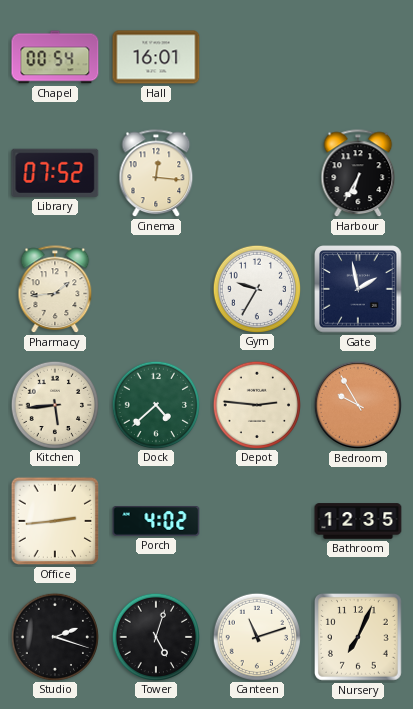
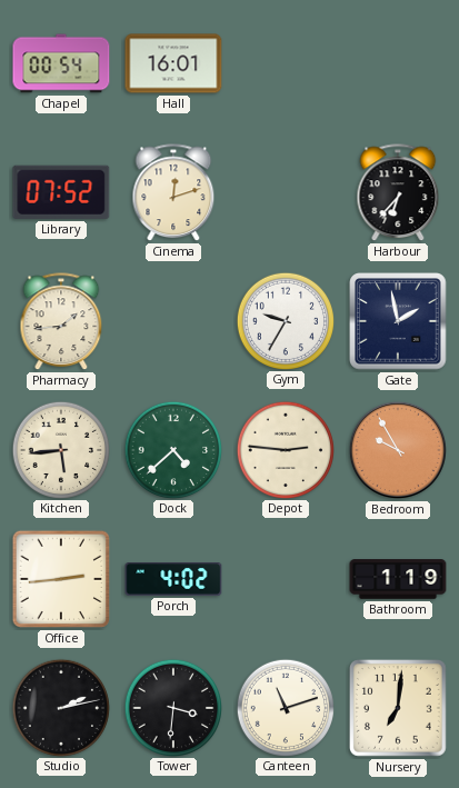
Cinema: 12:16 -> 12:12 (173, 193)
Harbour: 6:35 -> 6:37 (398, 193)
Bathroom: 12:35 -> 1:19 (398, 579)
Studio: 2:18 -> 2:13 (60, 707)
Tower: 5:03 -> 3:31 (172, 707)
Nursery: 7:04 -> 7:01 (399, 709)
